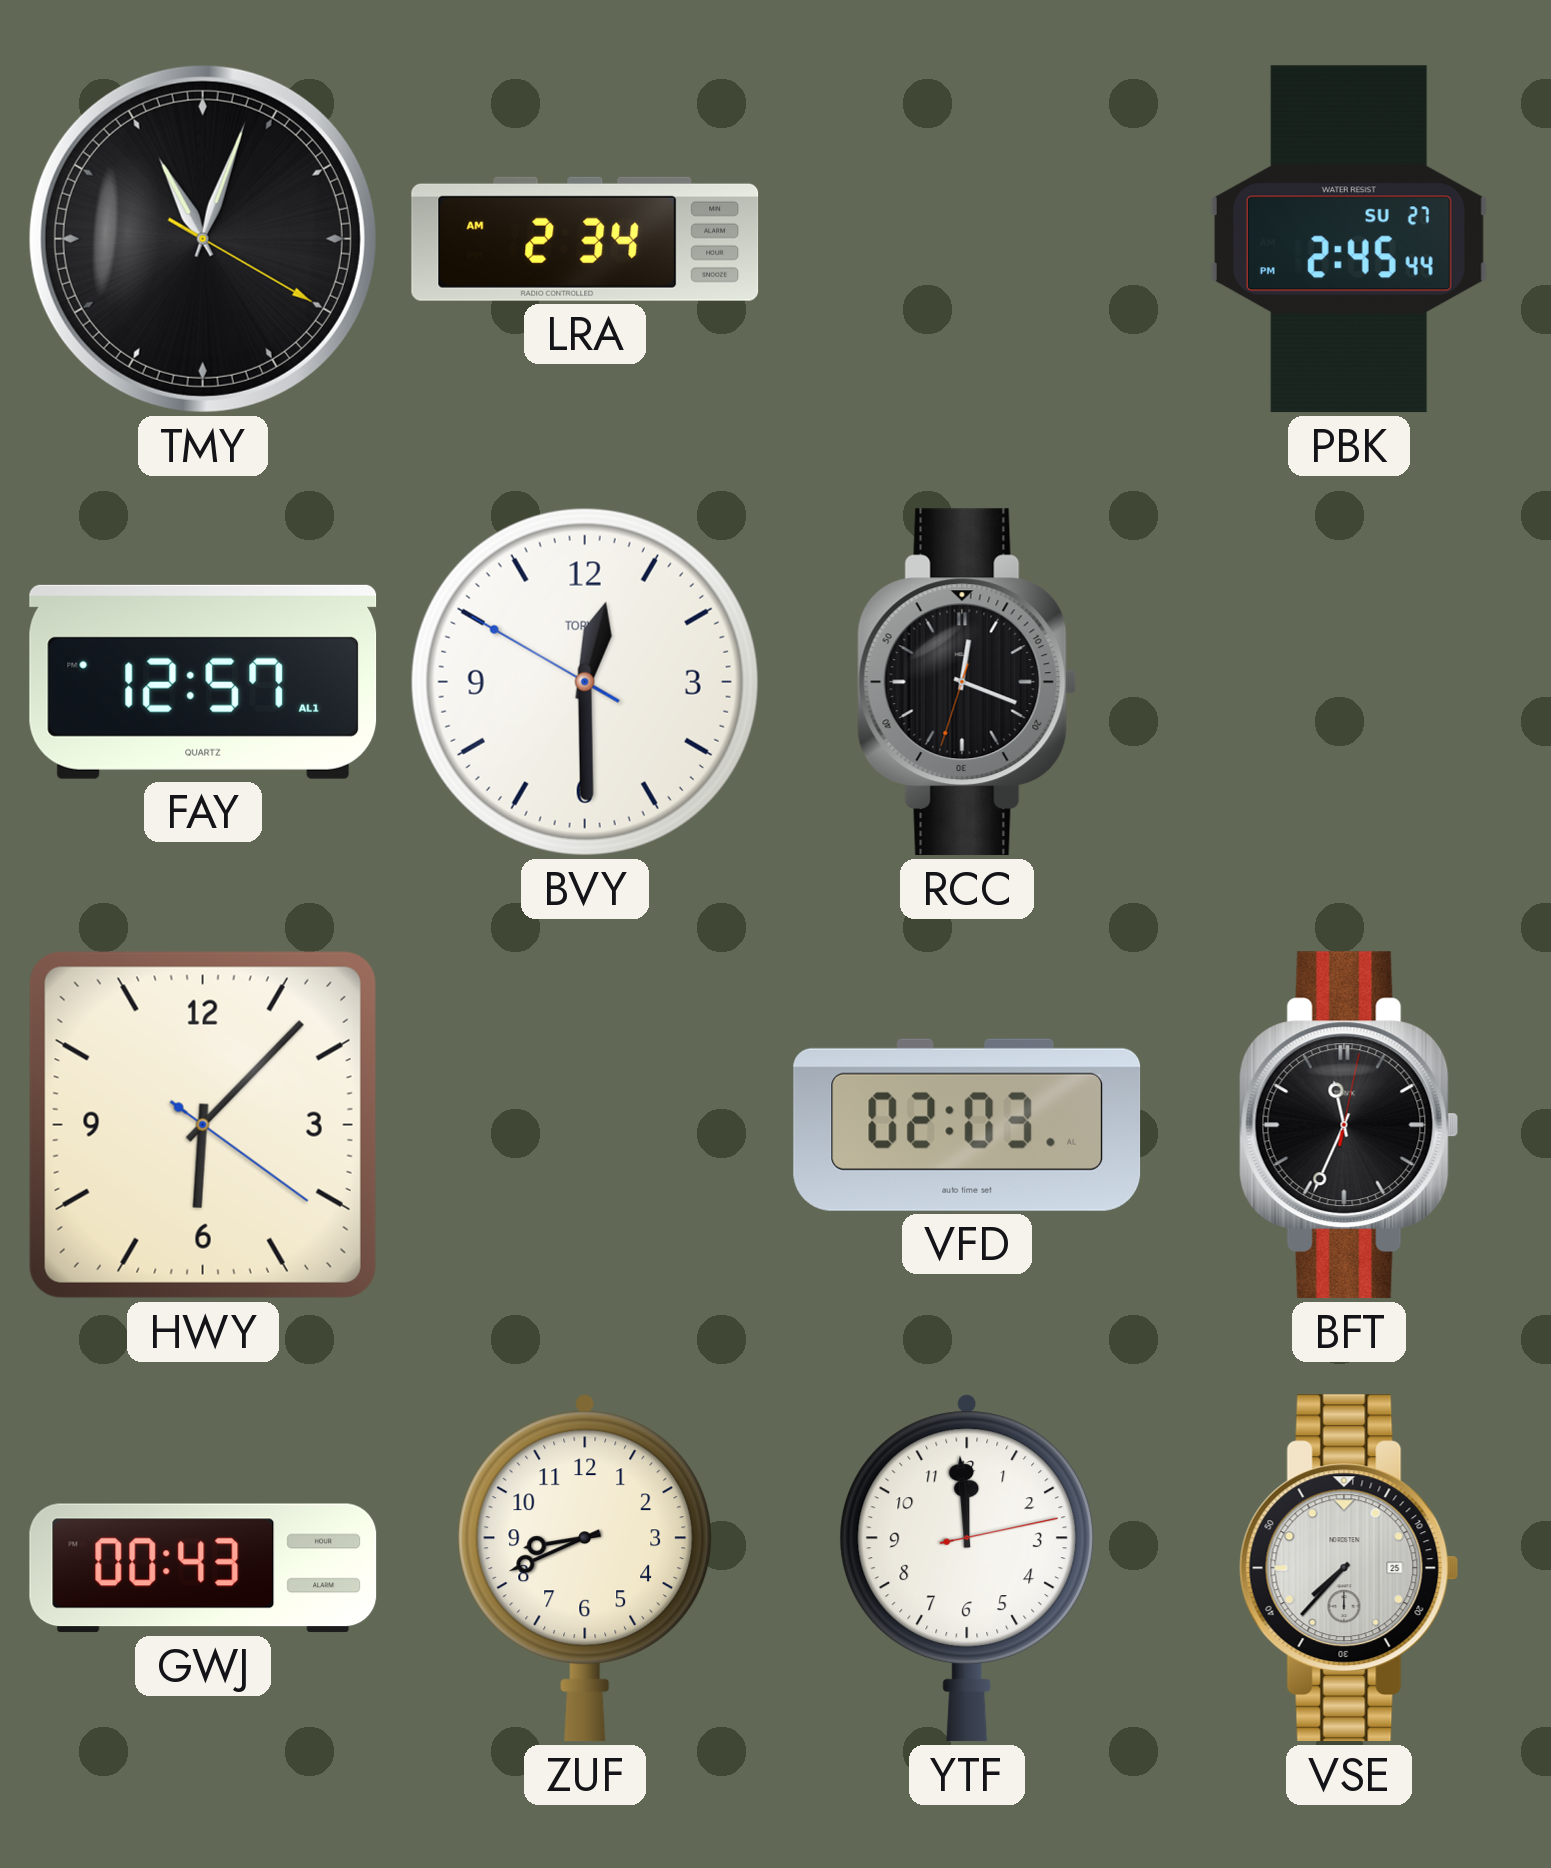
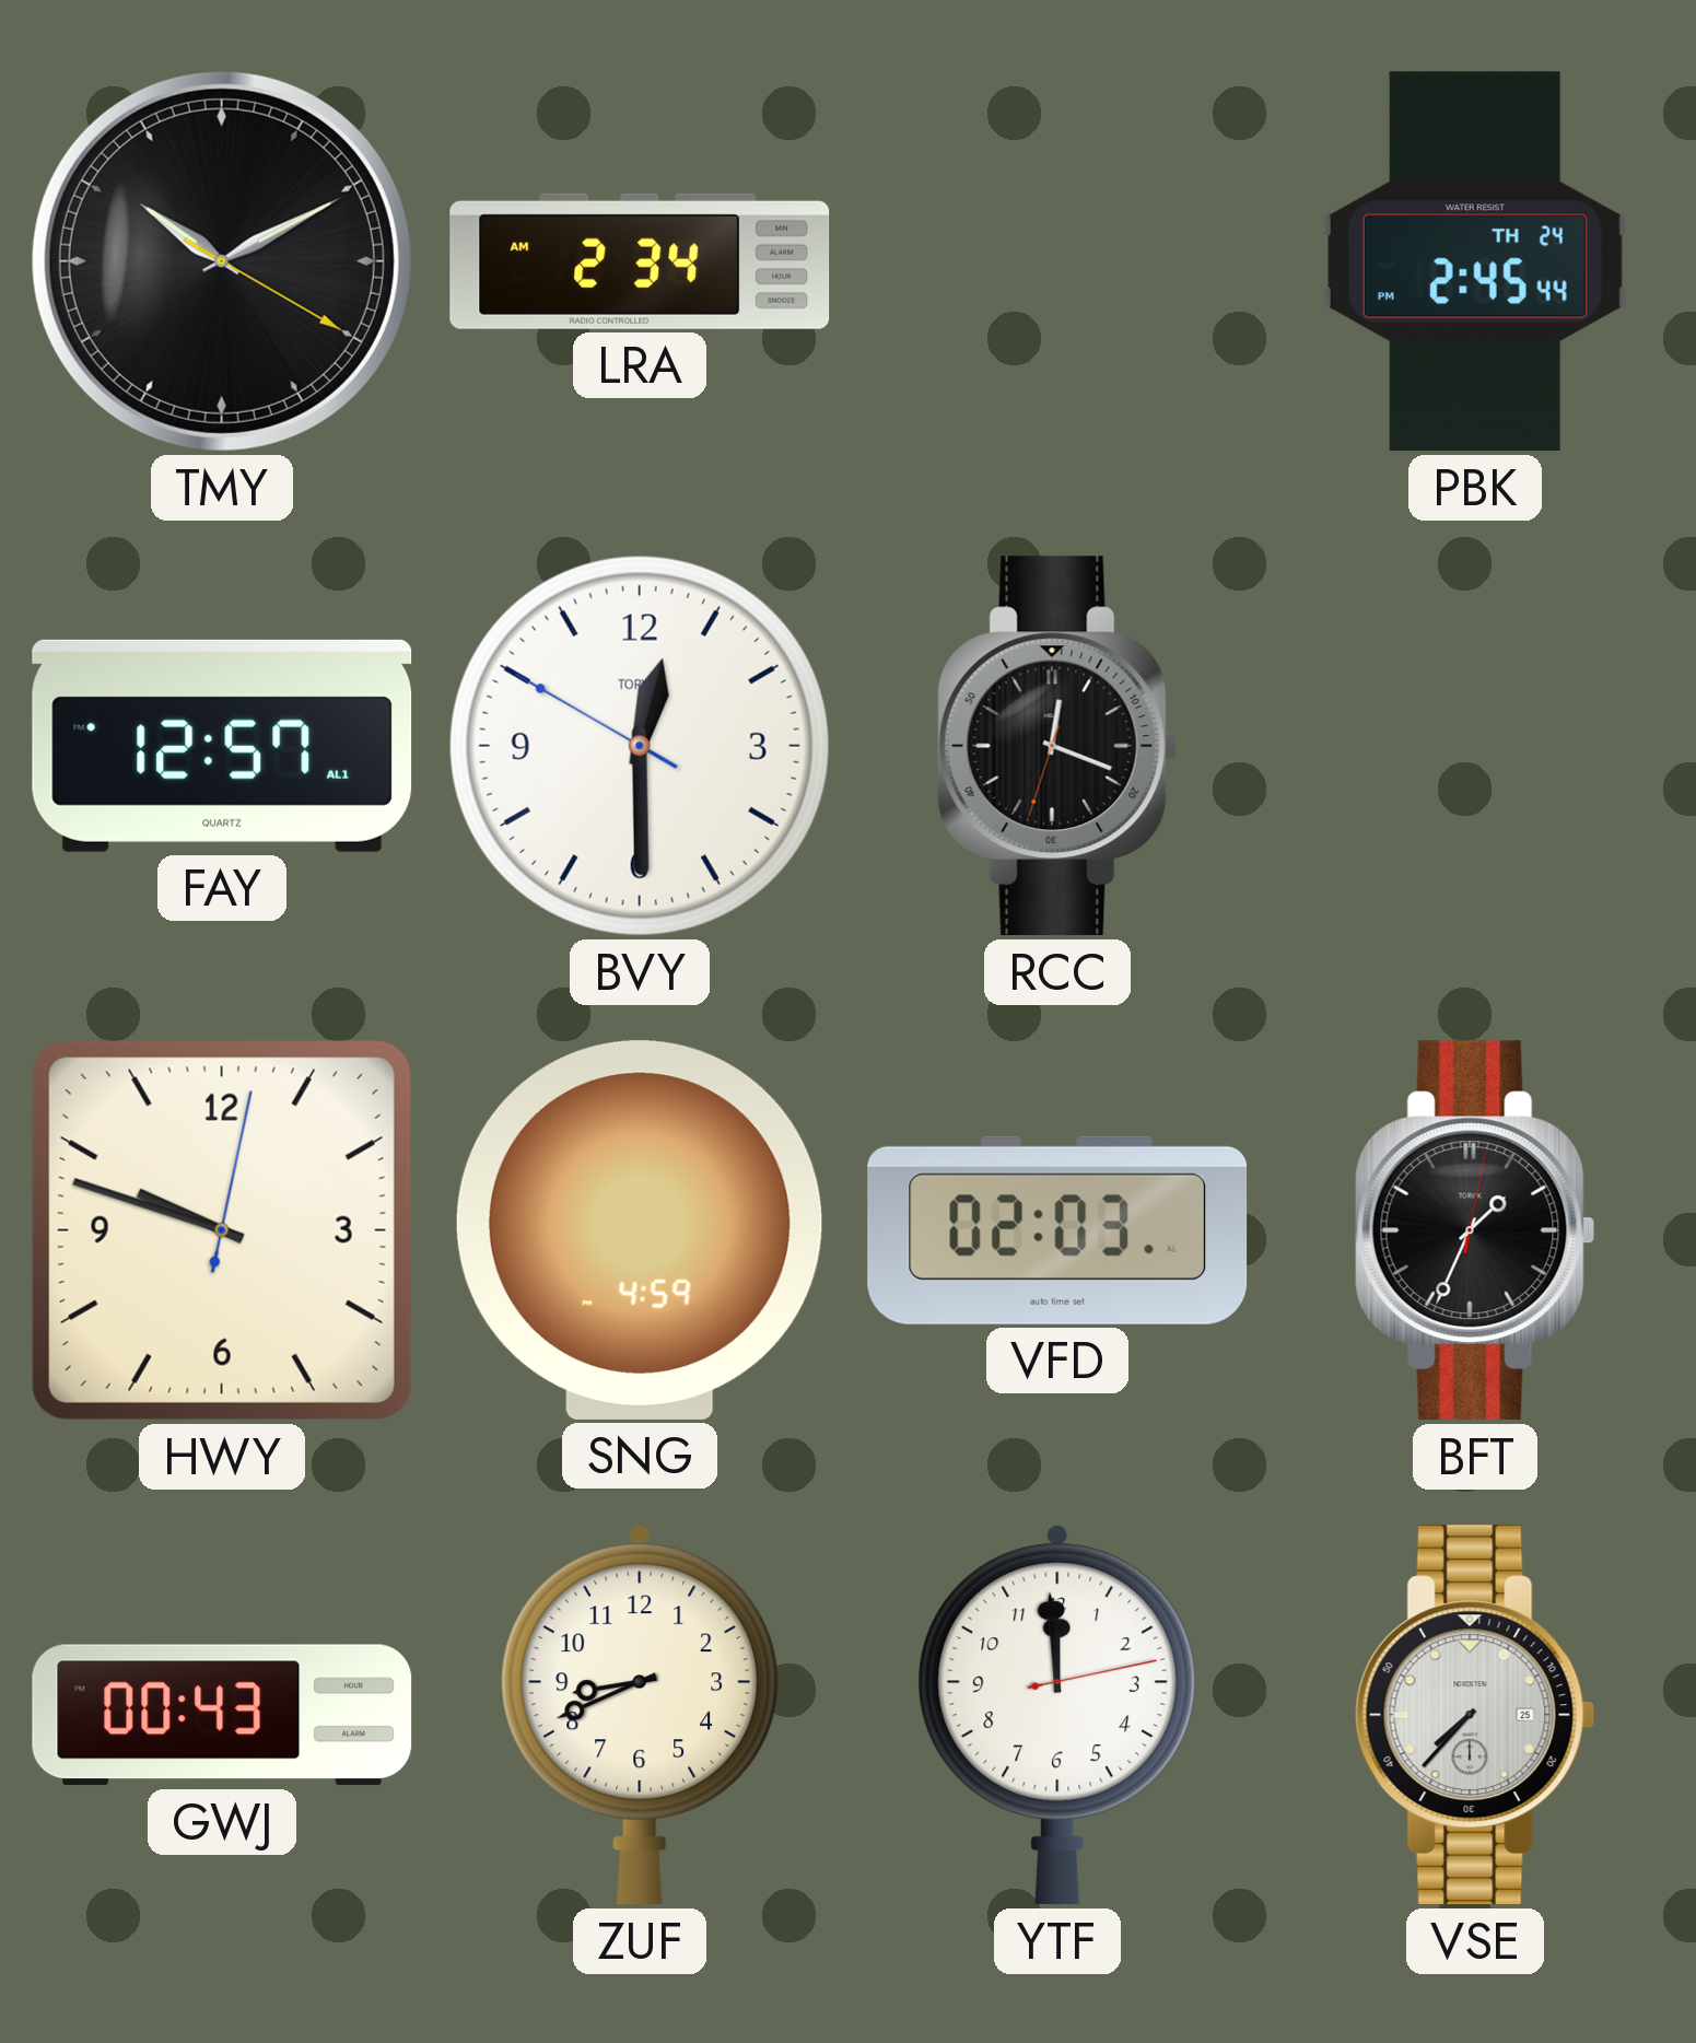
TMY: 11:03 -> 10:10 (222, 261)
PBK date: SU 27 -> TH 24 (1475, 261)
HWY: 6:07 -> 9:48 (222, 1230)
SNG: none -> 4:59 (640, 1230)
BFT: 11:34 -> 1:34 (1475, 1230)
